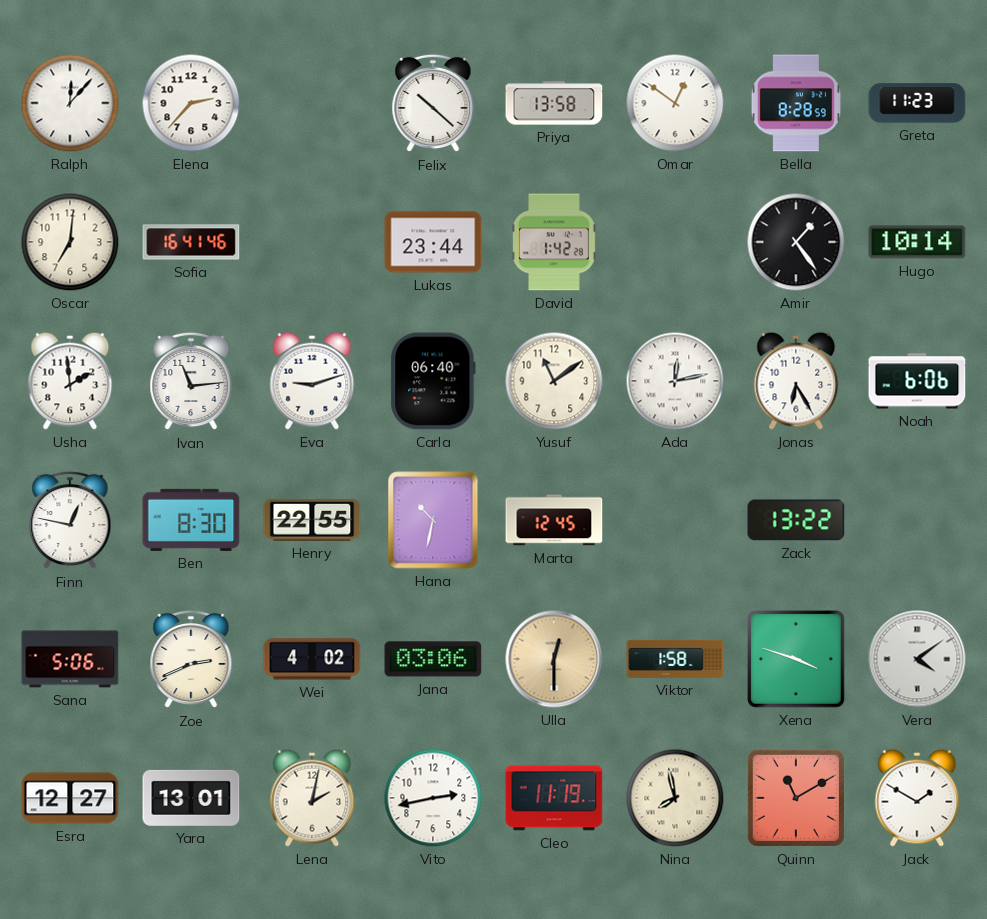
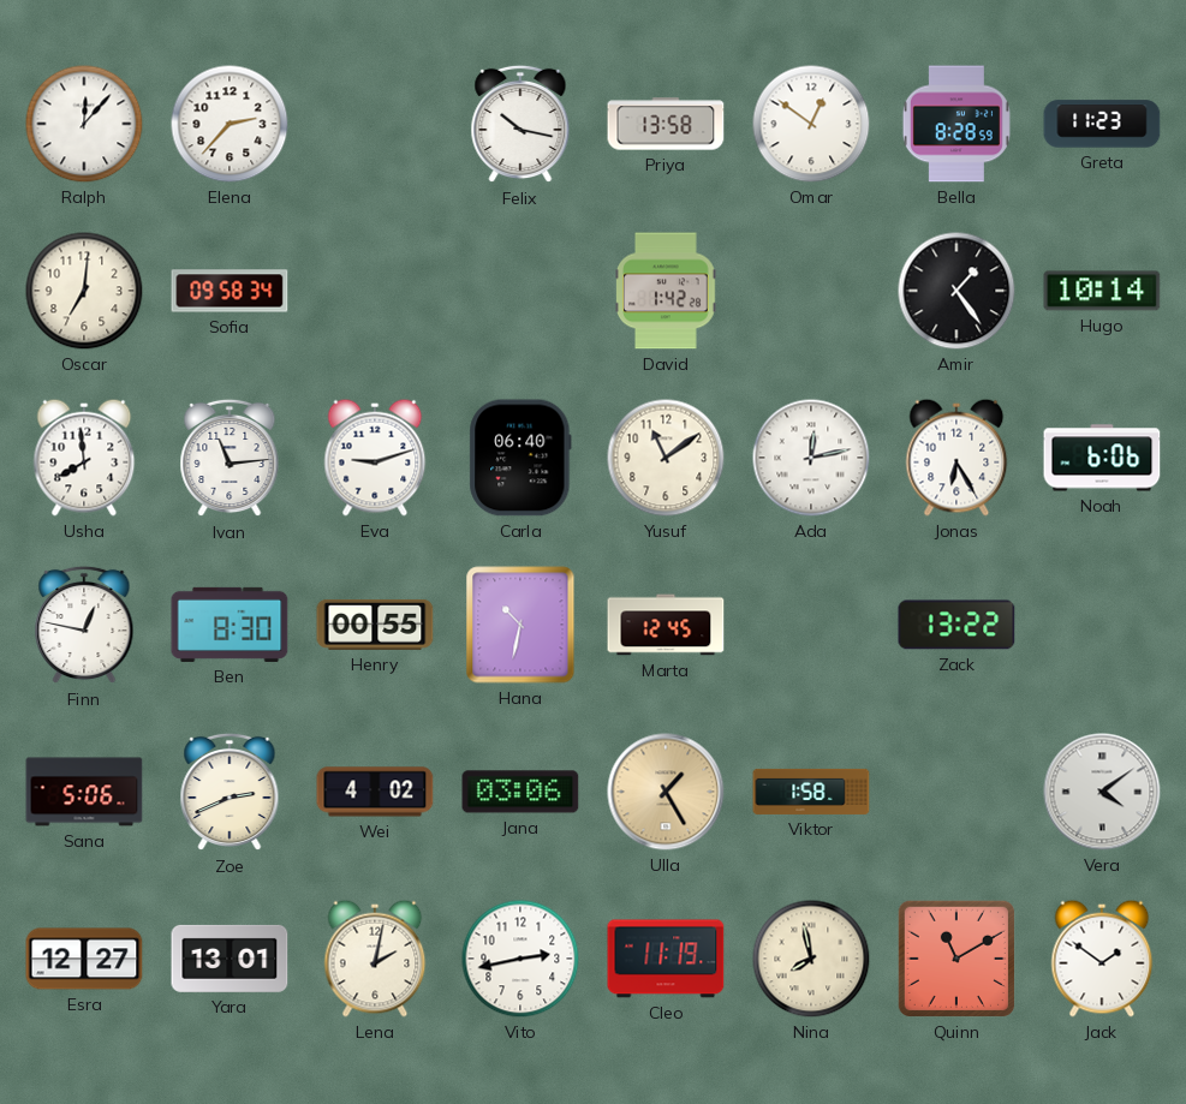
Felix: 10:22 -> 10:17 (520, 124)
Sofia: 16:41 -> 09:58 (230, 291)
Lukas: 23:44 -> none (433, 242)
Usha: 1:59 -> 7:59 (84, 458)
Henry: 22:55 -> 00:55 (375, 625)
Ulla: 12:30 -> 1:25 (666, 792)
Xena: 3:48 -> none (796, 659)
Jack: 1:50 -> 1:51 (1102, 959)
